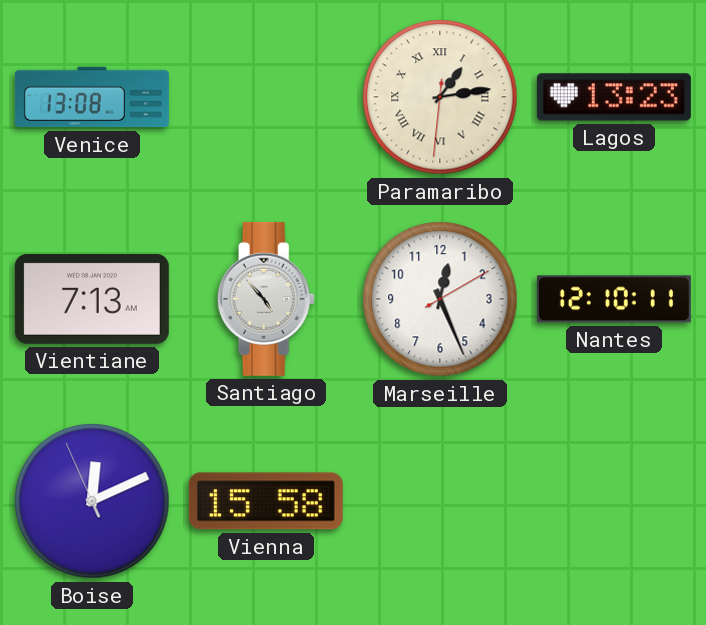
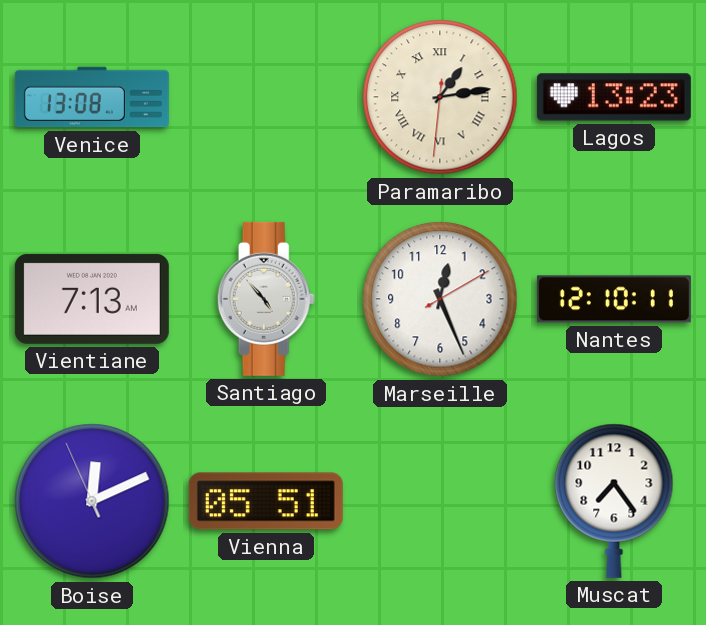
Vienna: 15:58 -> 05:51 (266, 501)
Muscat: none -> 7:24 (614, 501)
